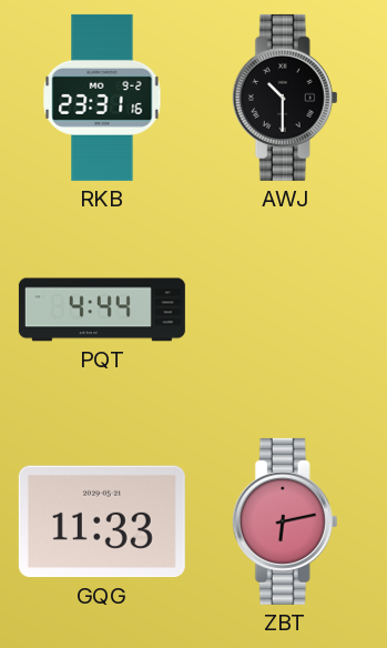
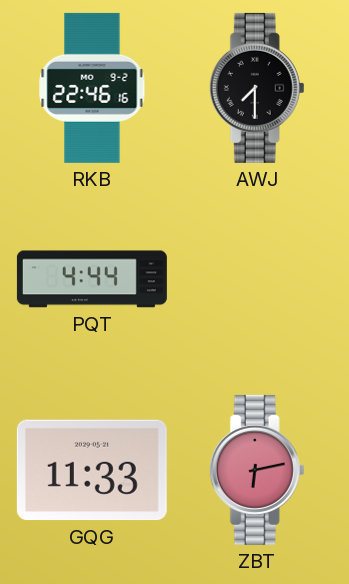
RKB: 23:31 -> 22:46 (92, 88)
AWJ: 10:30 -> 7:30 (257, 88)
